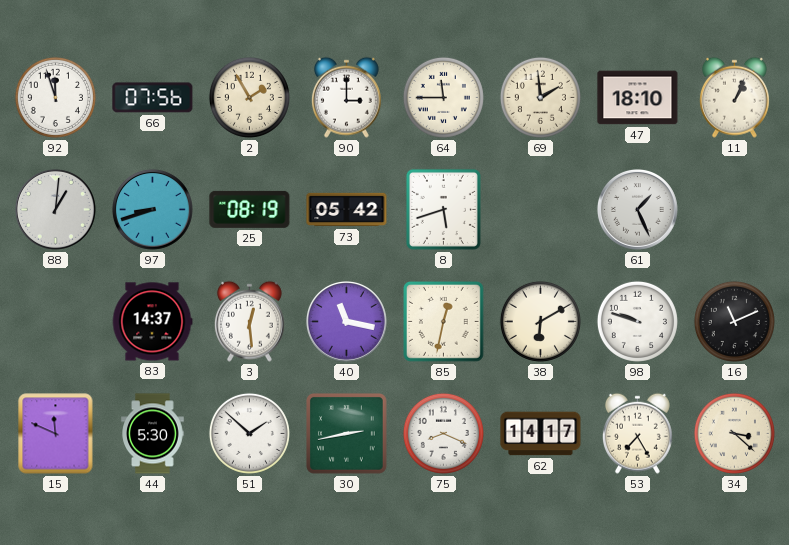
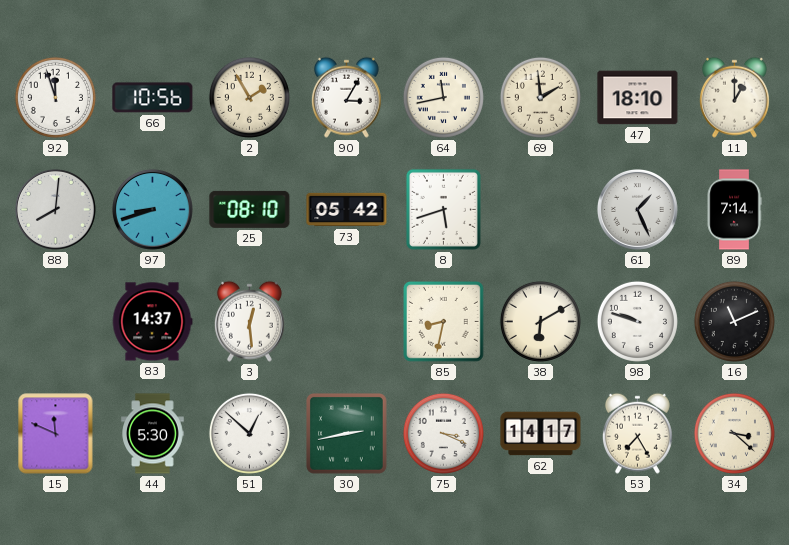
66: 07:56 -> 10:56 (153, 98)
90: 3:00 -> 3:05 (346, 97)
64: 11:45 -> 11:43 (443, 97)
11: 1:04 -> 1:00 (734, 97)
88: 1:01 -> 8:01 (56, 210)
25: 08:19 -> 08:10 (250, 209)
89: none -> 7:14 (734, 210)
40: 11:17 -> none (347, 322)
85: 12:32 -> 8:32 (444, 322)
51: 1:52 -> 12:52 (249, 433)
75: 8:19 -> 3:19 (443, 433)
